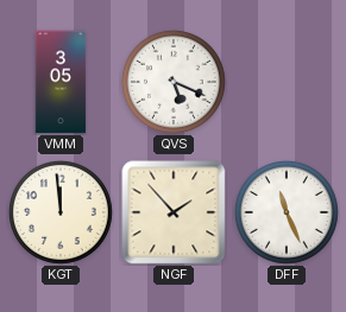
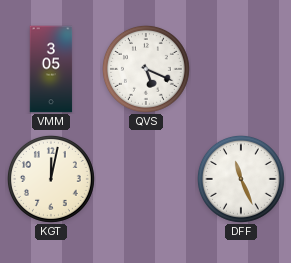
KGT: 11:59 -> 12:02 (51, 179)
NGF: 1:53 -> none (174, 212)
